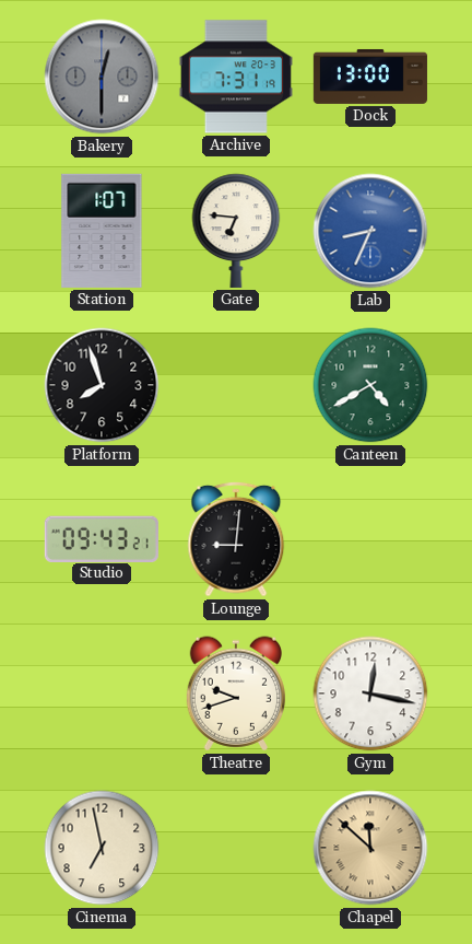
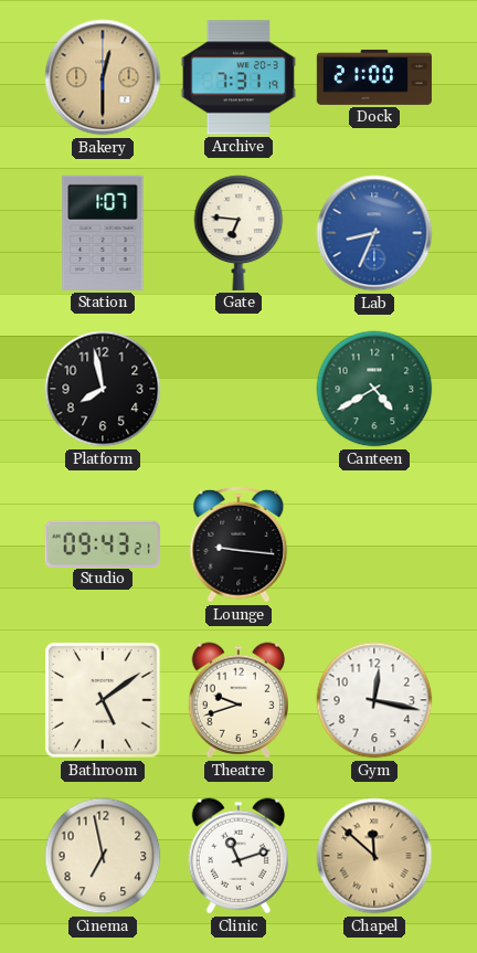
Bakery dial: grey -> champagne (103, 77)
Dock: 13:00 -> 21:00 (374, 77)
Platform: 7:57 -> 7:58 (103, 389)
Lounge: 9:01 -> 9:16 (239, 544)
Bathroom: none -> 5:09 (103, 700)
Clinic: none -> 11:12 (239, 856)
